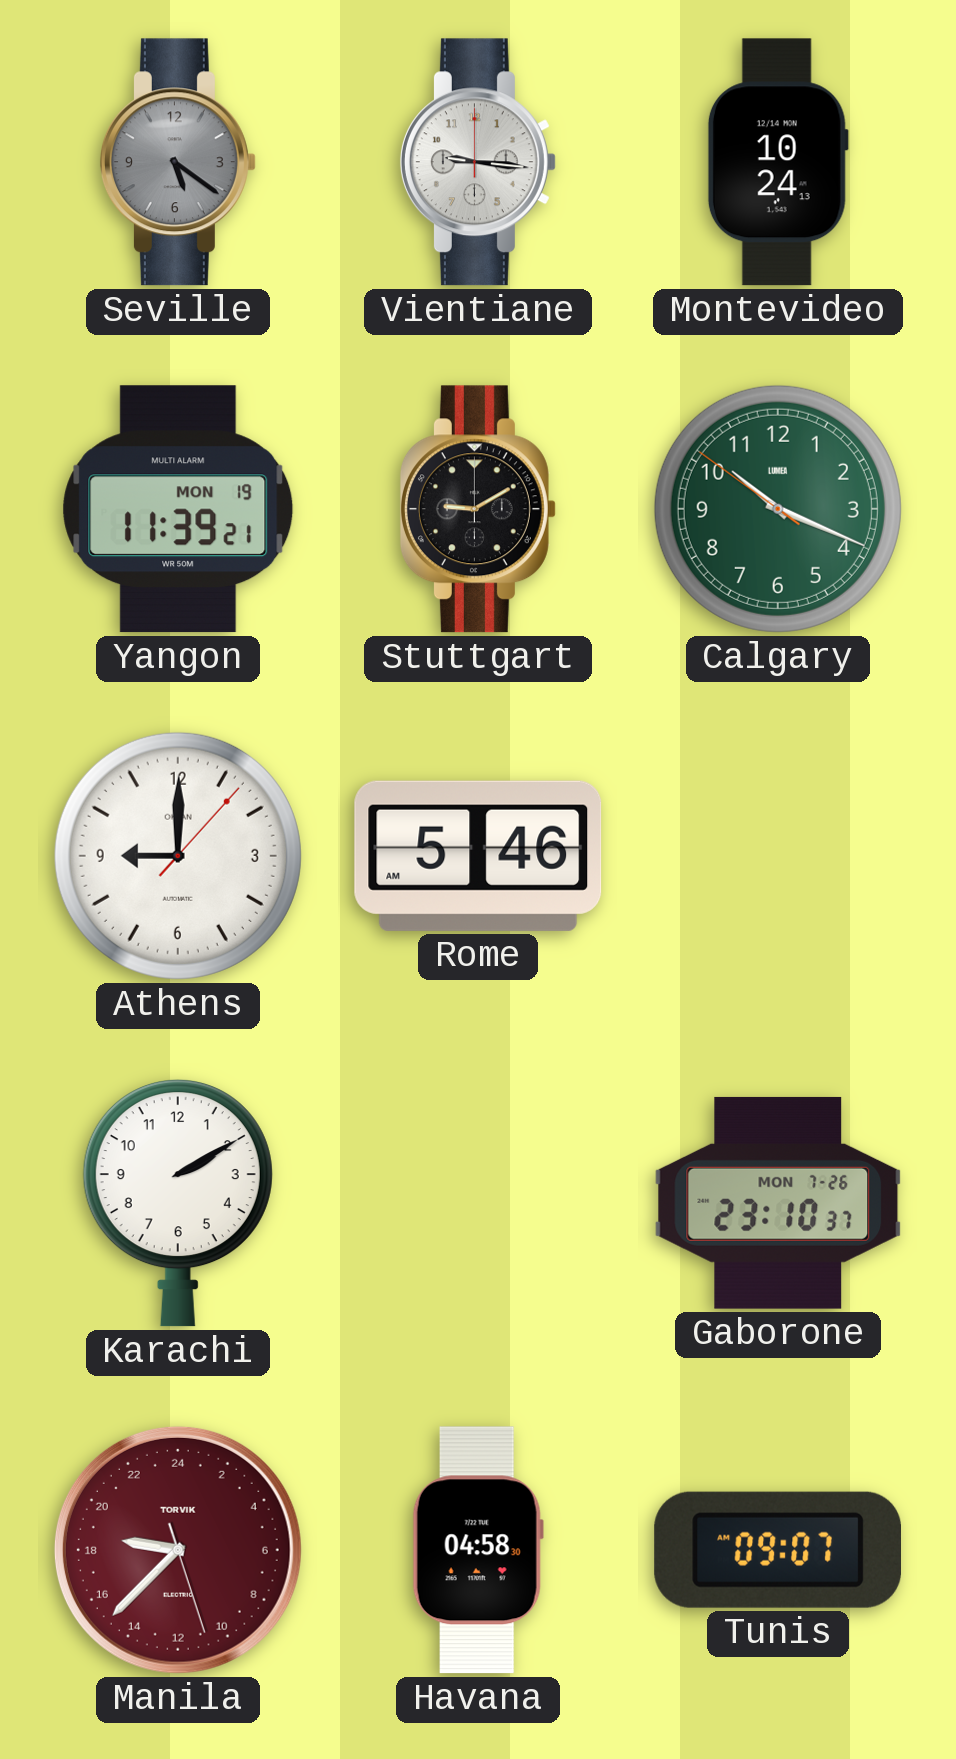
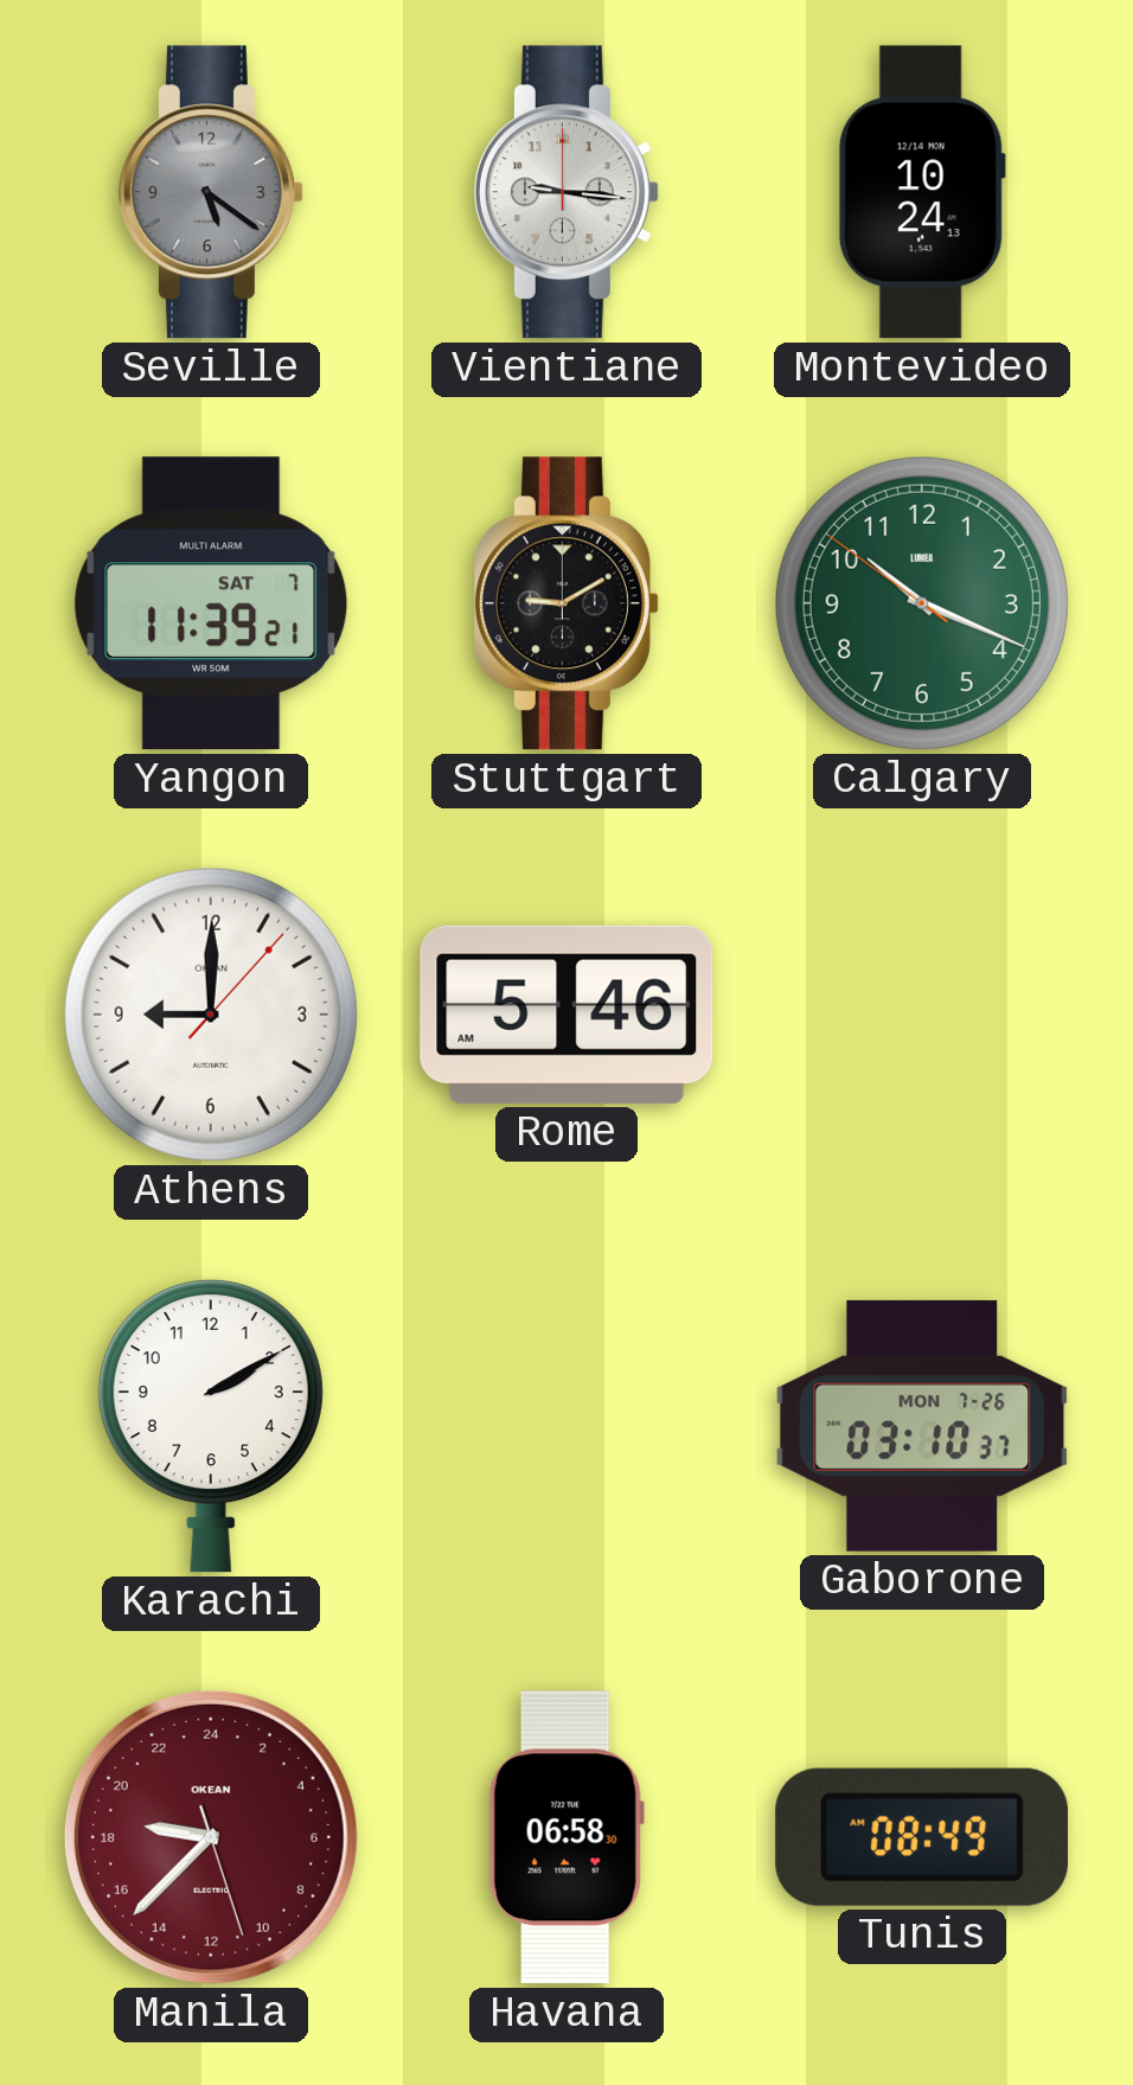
Yangon date: MON 19 -> SAT 7 (211, 603)
Gaborone: 23:10 -> 03:10 (922, 1426)
Manila brand: TORVIK -> OKEAN (211, 1837)
Havana: 04:58 -> 06:58 (566, 1837)
Tunis: 09:07 -> 08:49 (921, 1837)
